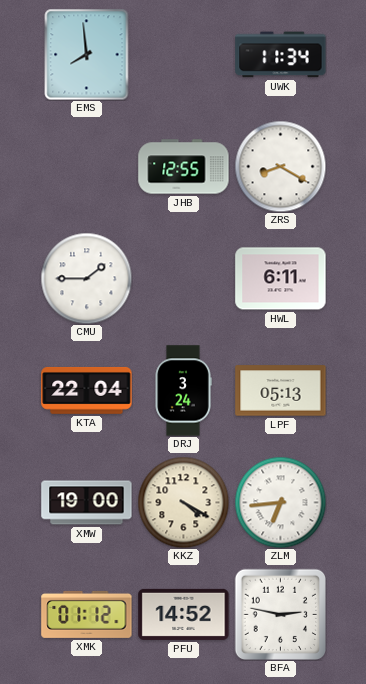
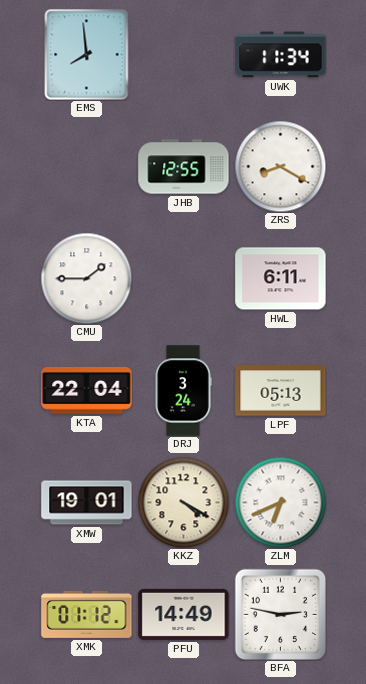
XMW: 19:00 -> 19:01 (87, 503)
ZLM: 6:44 -> 6:41 (280, 502)
PFU: 14:52 -> 14:49 (184, 614)
